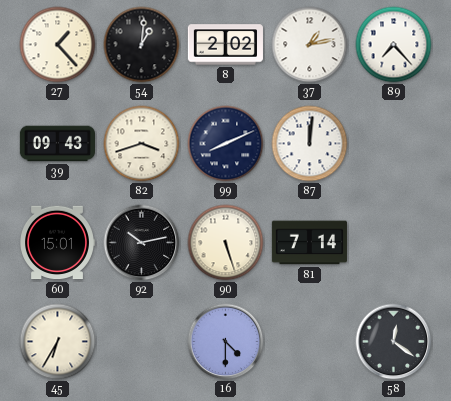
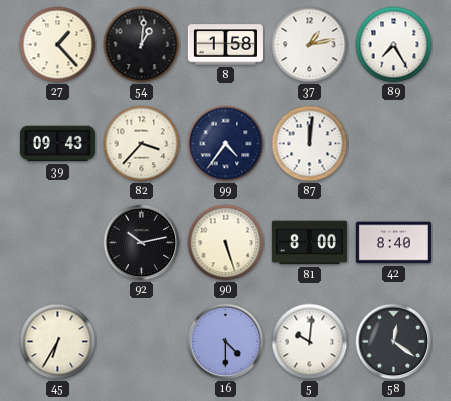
8: 2:02 -> 1:58 (225, 45)
89: 7:23 -> 7:25 (394, 45)
82: 3:42 -> 3:37 (142, 144)
99: 8:11 -> 4:36 (226, 144)
60: 15:01 -> none (58, 243)
81: 7:14 -> 8:00 (309, 243)
42: none -> 8:40 (393, 243)
5: none -> 10:01 (310, 342)
